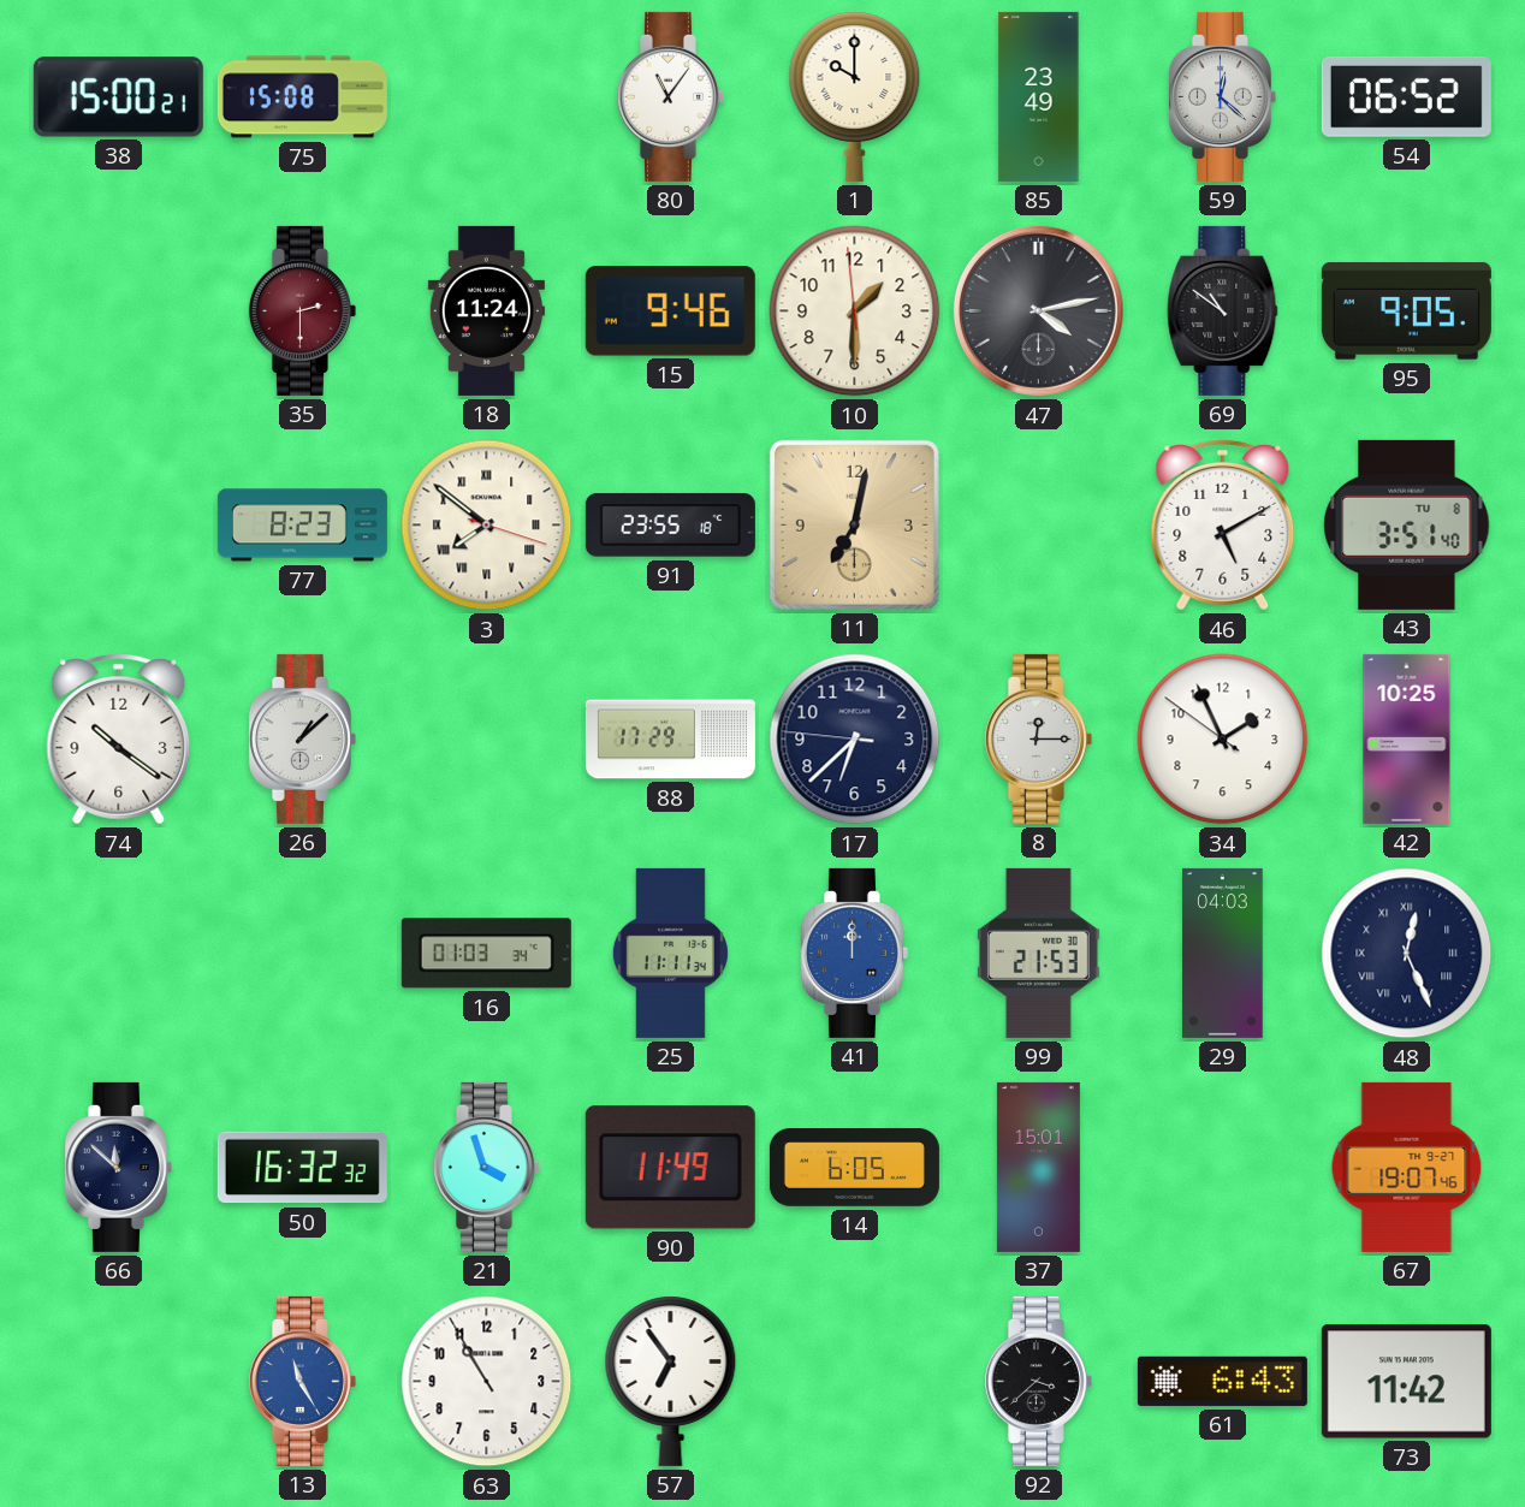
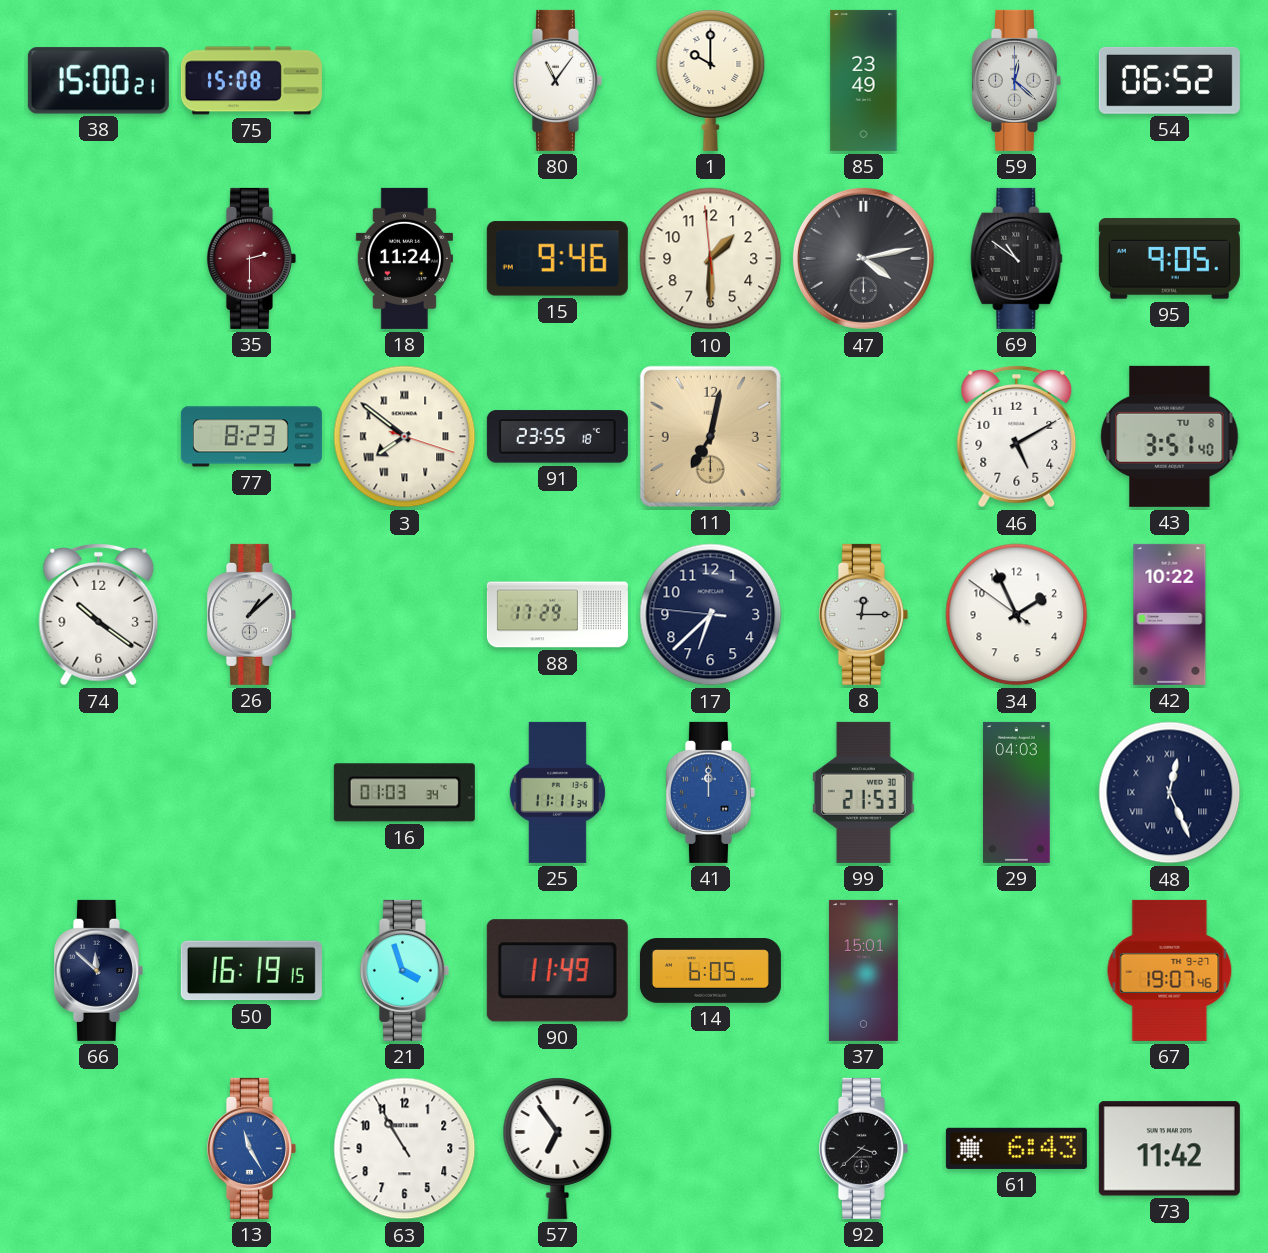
42: 10:25 -> 10:22 (1170, 614)
50: 16:32 -> 16:19 (251, 971)
